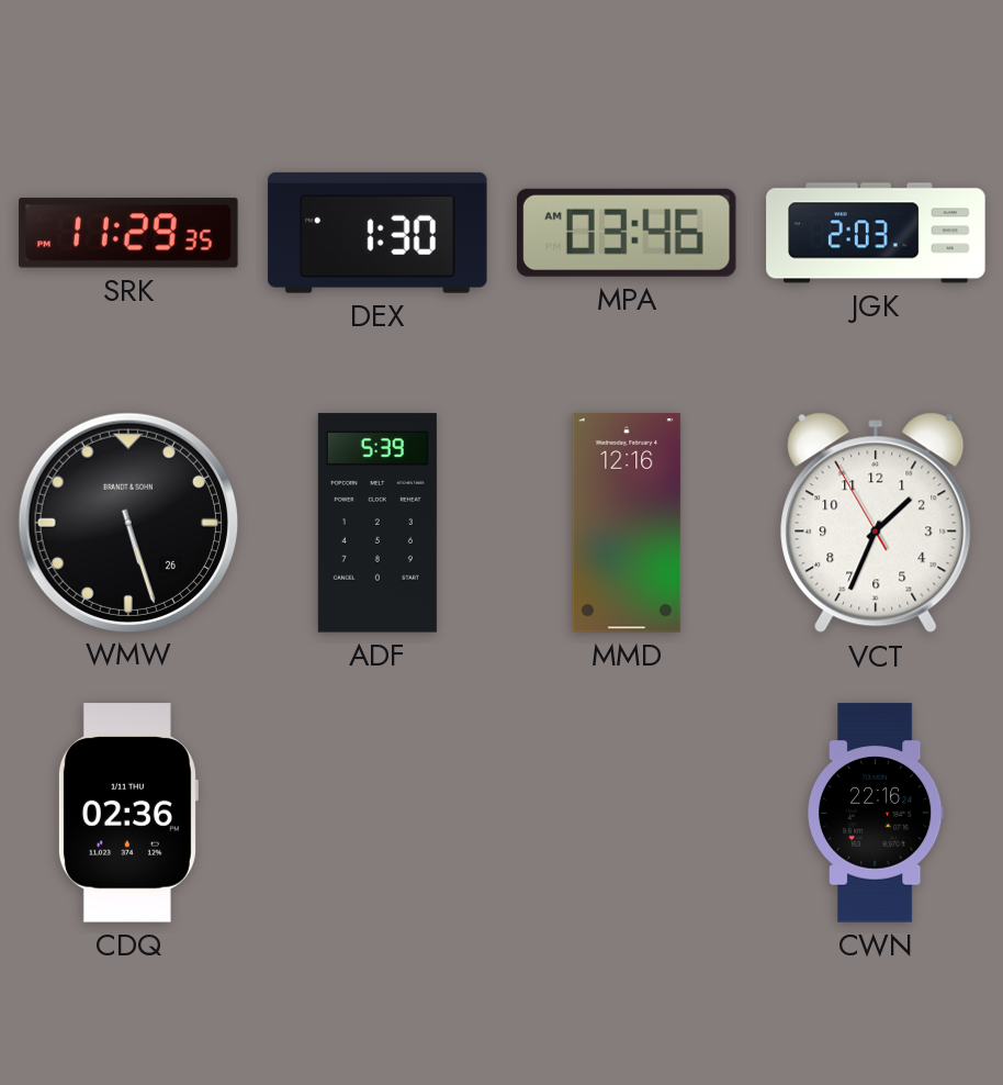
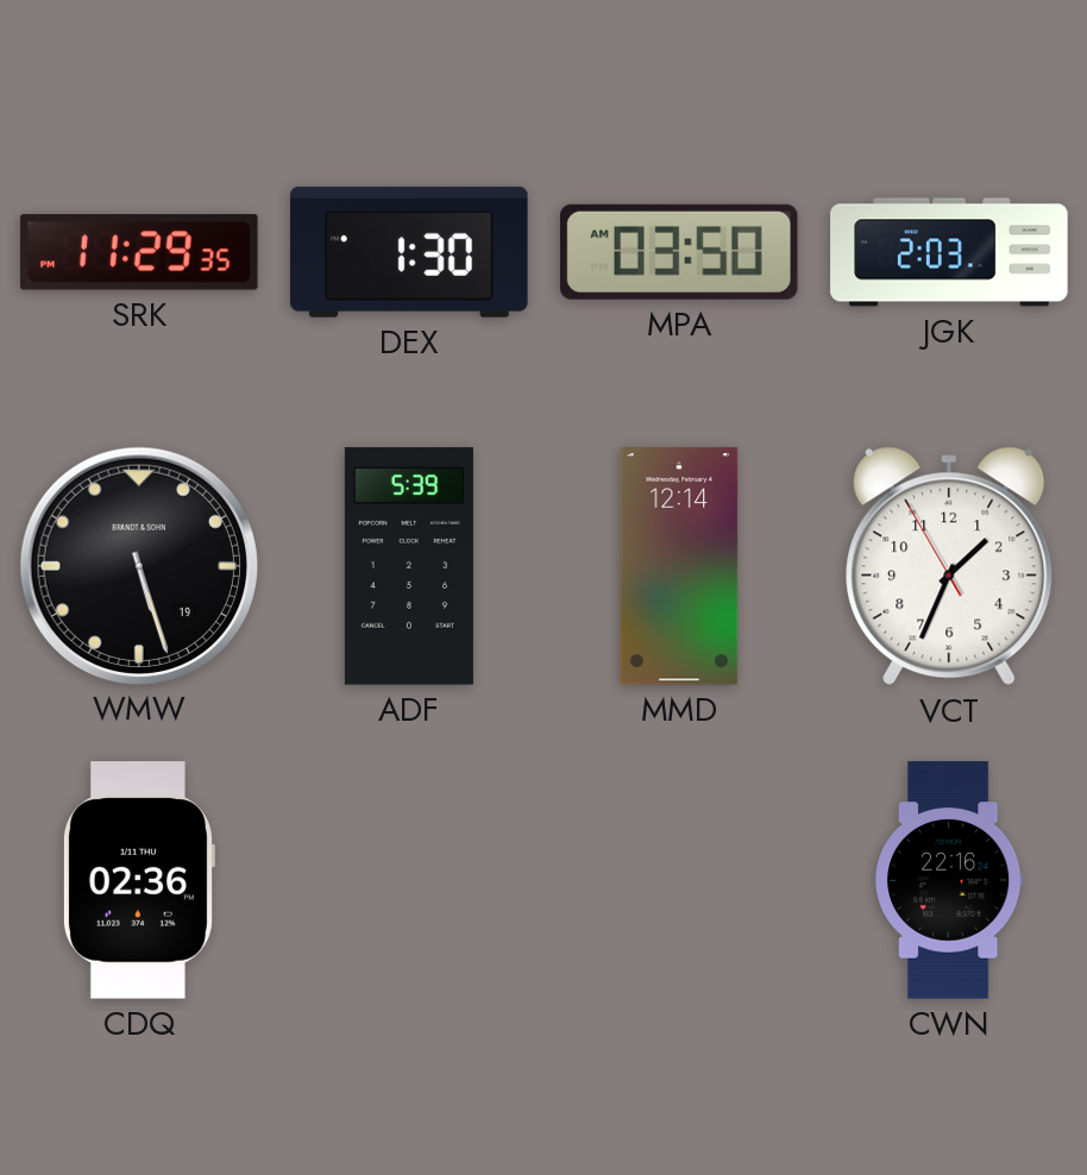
MPA: 03:46 -> 03:50 (679, 252)
WMW date: 26 -> 19 (138, 565)
MMD: 12:16 -> 12:14 (679, 566)
